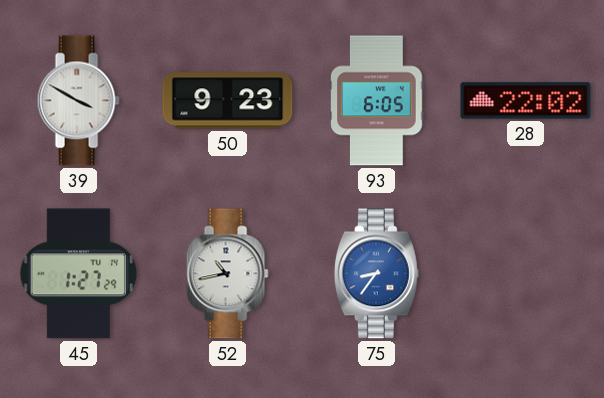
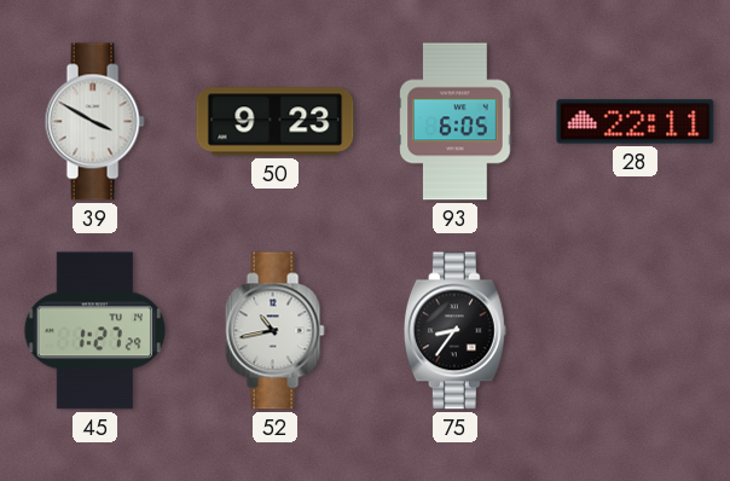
28: 22:02 -> 22:11 (636, 122)
75 dial: blue -> black (454, 331)
